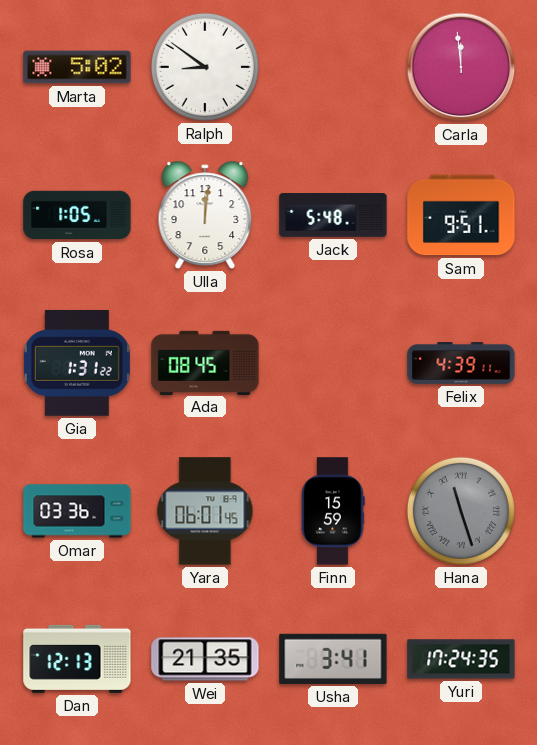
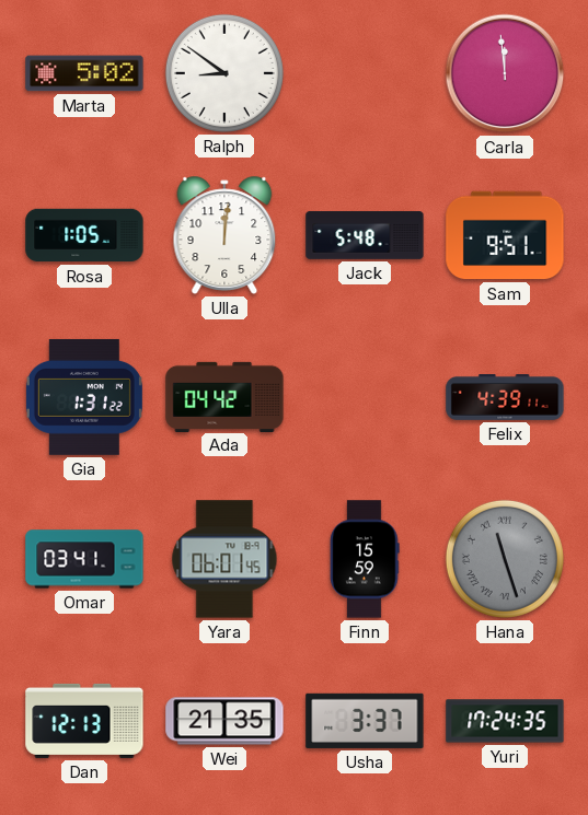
Ada: 08:45 -> 04:42 (224, 396)
Omar: 03:36 -> 03:41 (84, 559)
Usha: 3:41 -> 3:37 (365, 721)
